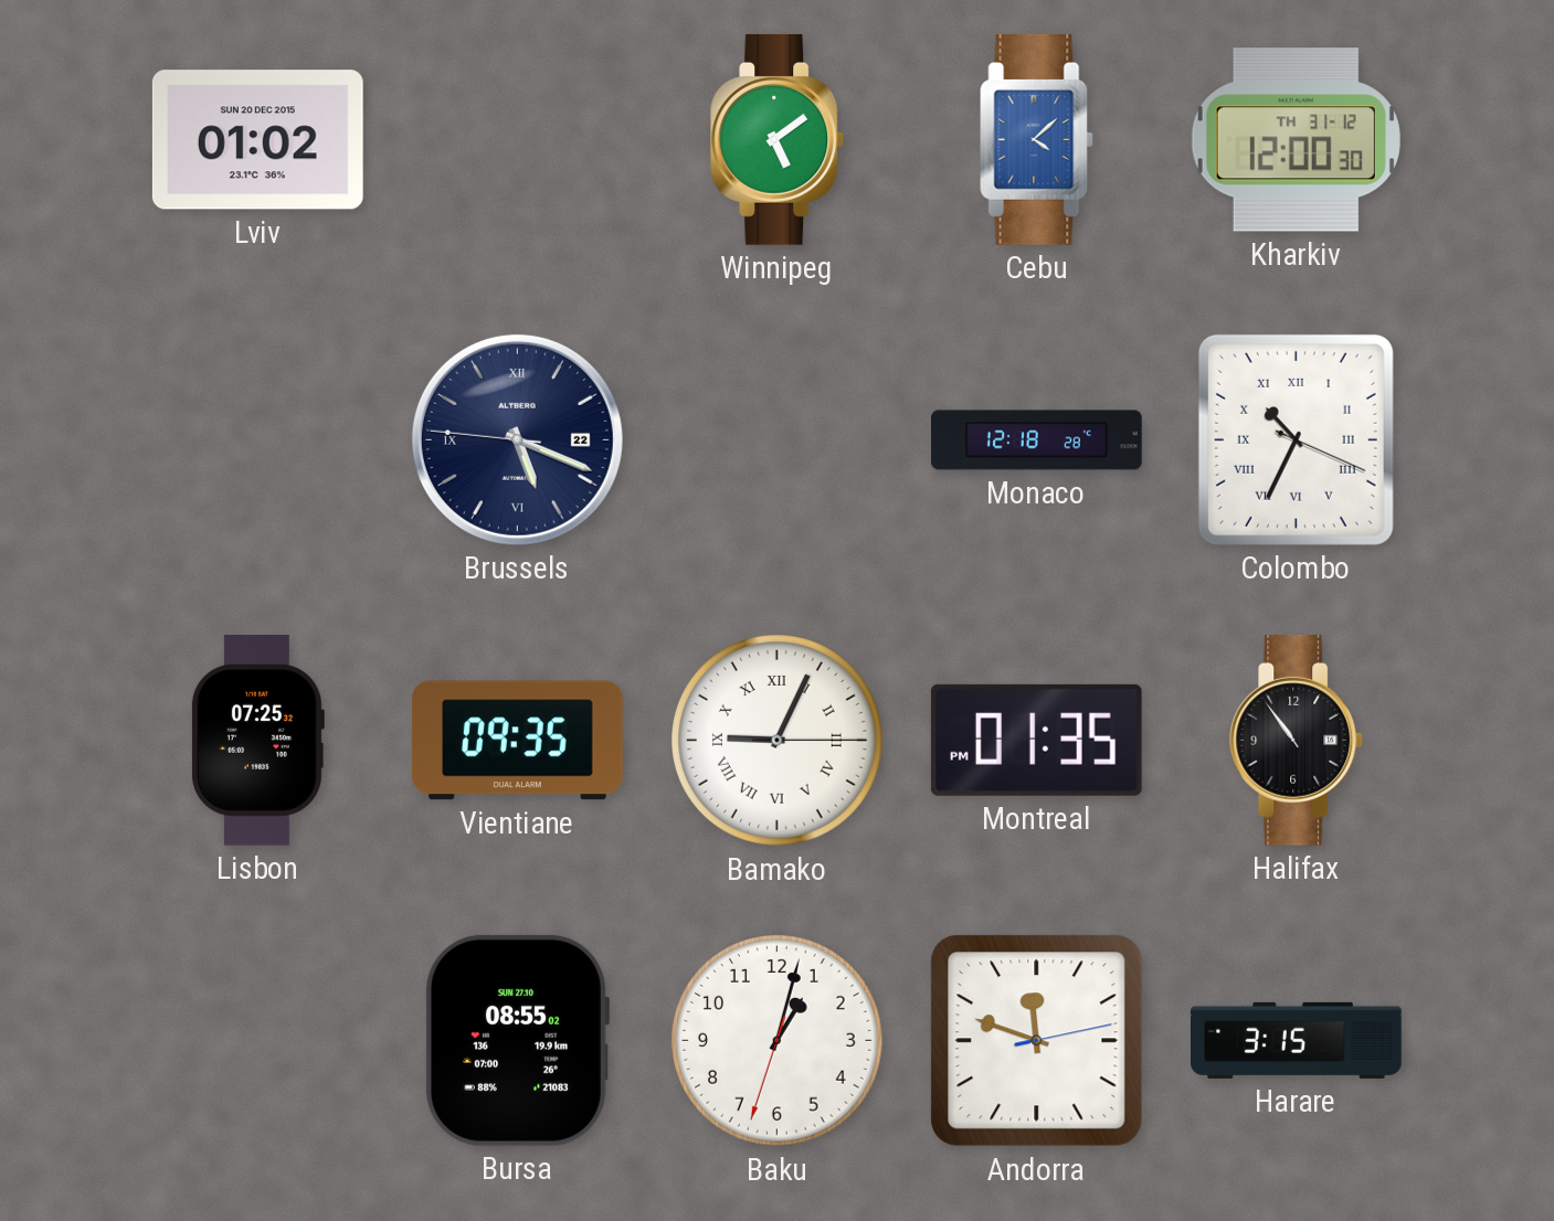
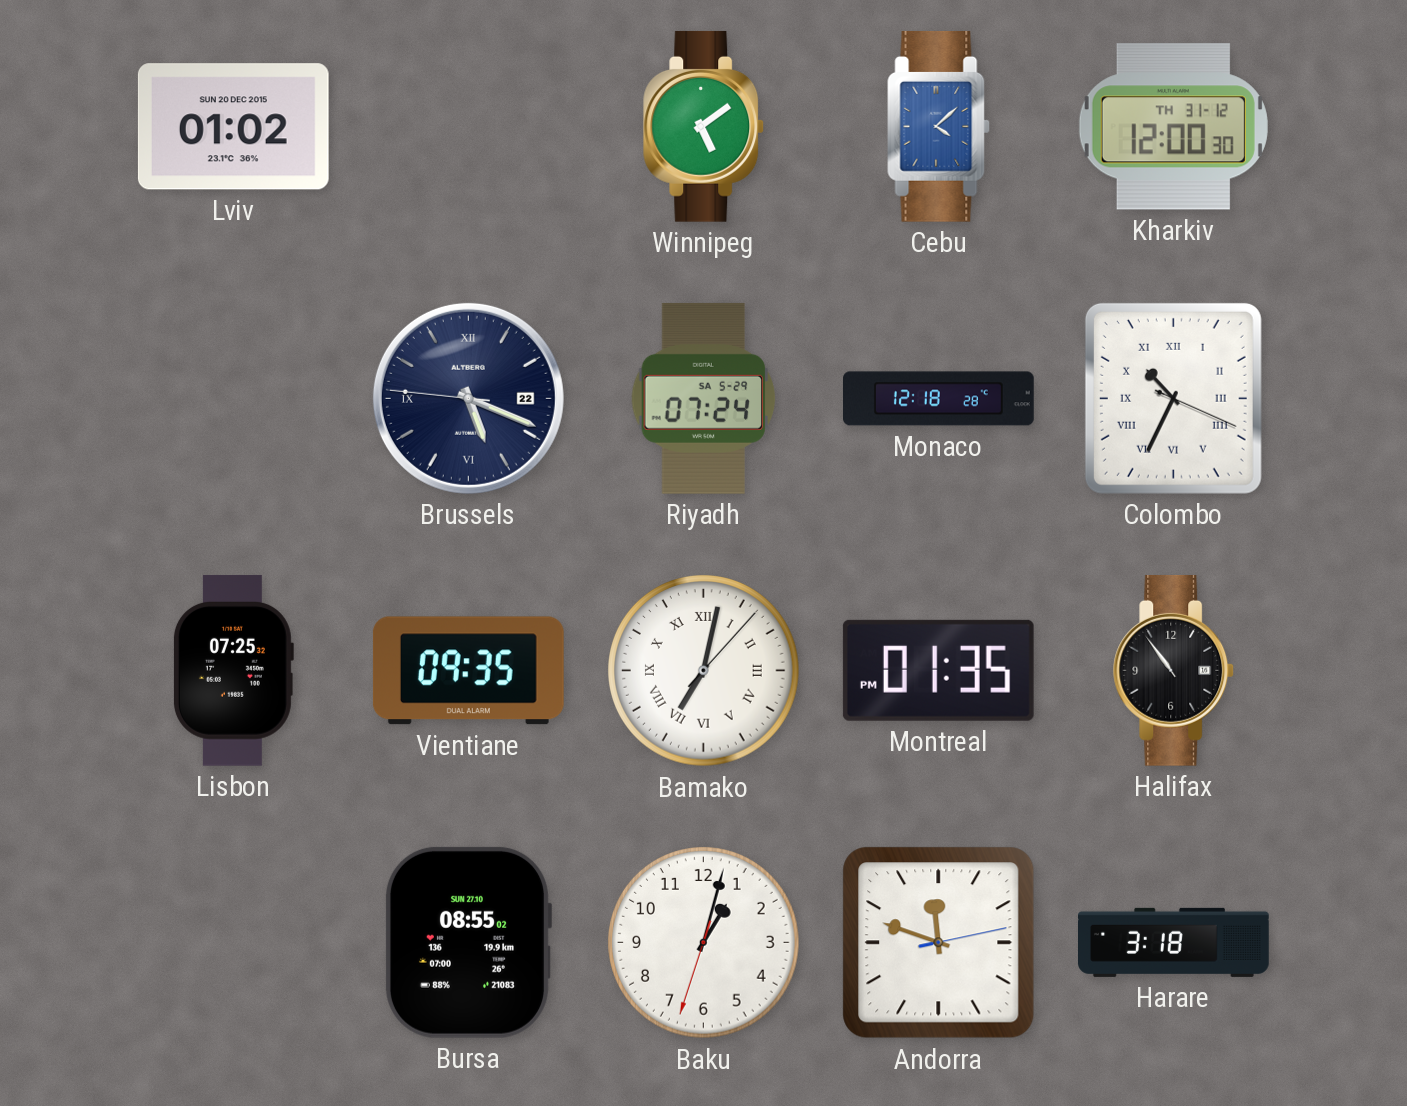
Riyadh: none -> 07:24 (704, 398)
Bamako: 9:04 -> 7:02 (704, 671)
Harare: 3:15 -> 3:18 (1174, 942)
